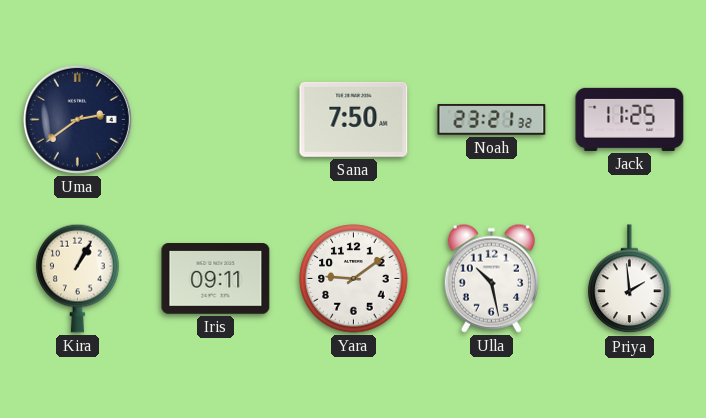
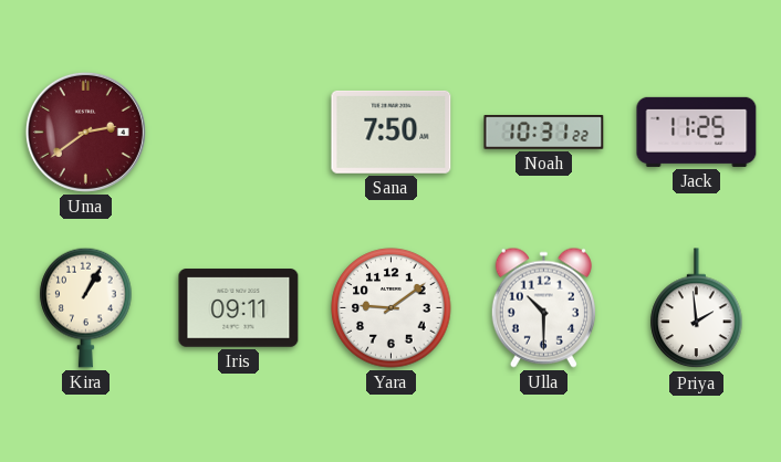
Uma dial: navy -> burgundy (85, 132)
Noah: 23:21 -> 10:31 (544, 133)
Ulla: 10:28 -> 10:30 (543, 307)
